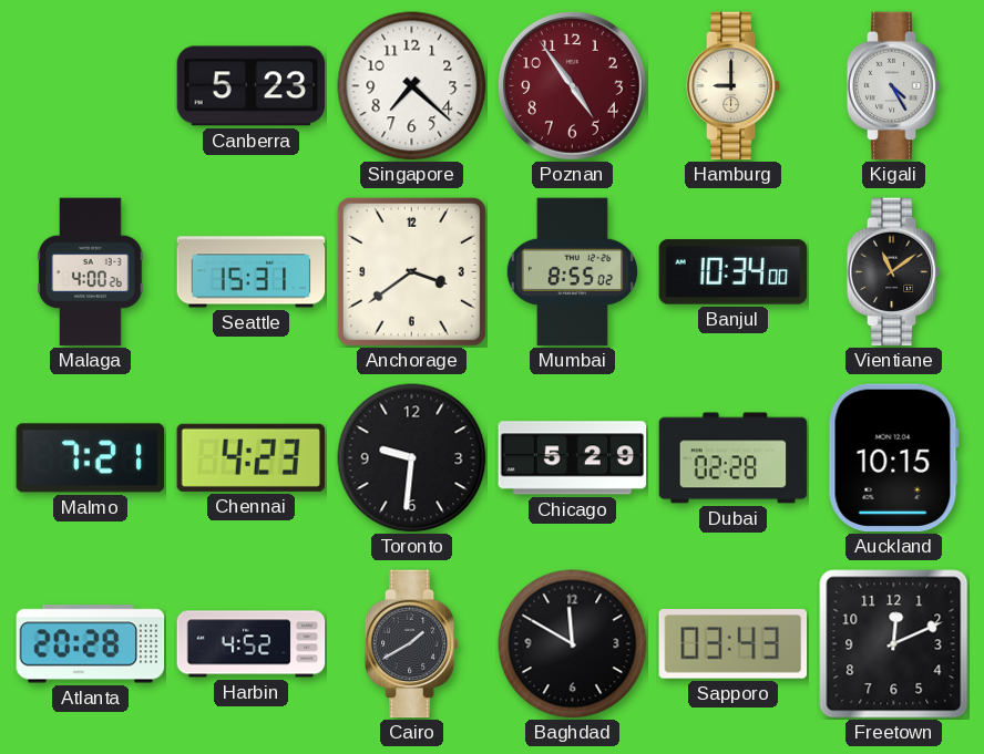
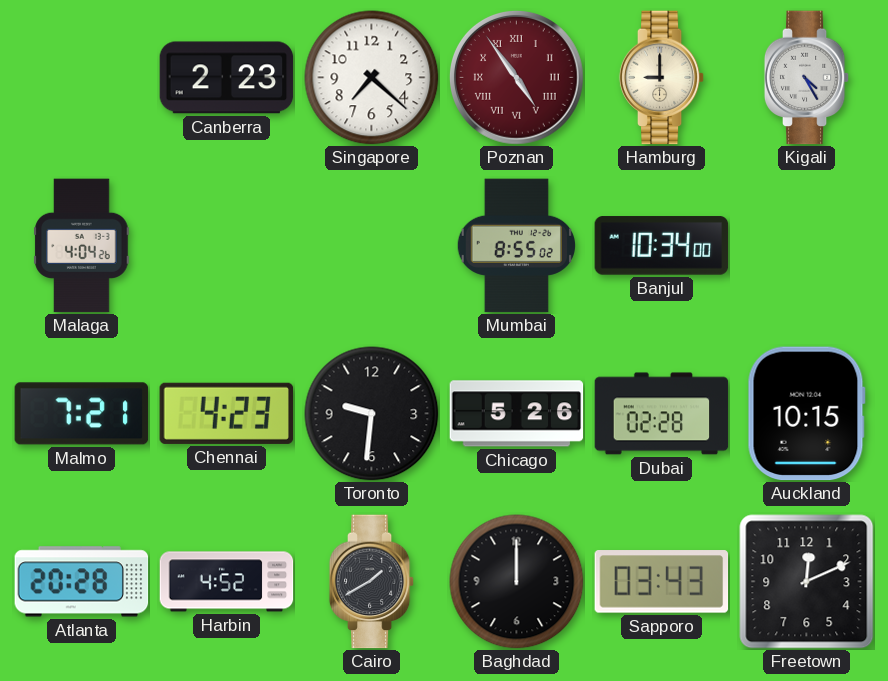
Canberra: 5:23 -> 2:23 (227, 78)
Poznan numerals: Arabic -> Roman (517, 78)
Malaga: 4:00 -> 4:04 (82, 246)
Seattle: 15:31 -> none (252, 272)
Anchorage: 3:39 -> none (411, 271)
Vientiane: 11:09 -> none (894, 272)
Chicago: 5:29 -> 5:26 (517, 414)
Baghdad: 11:50 -> 12:00 (517, 582)
